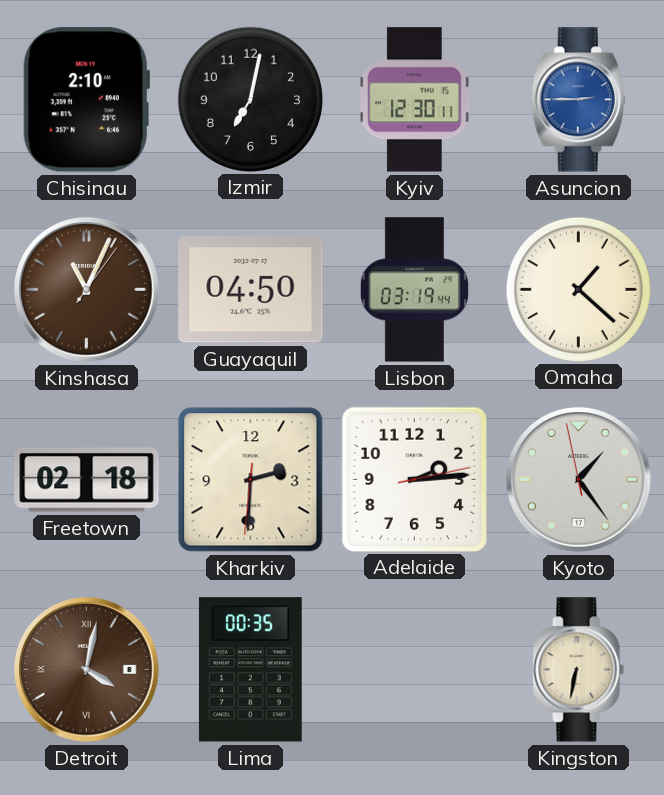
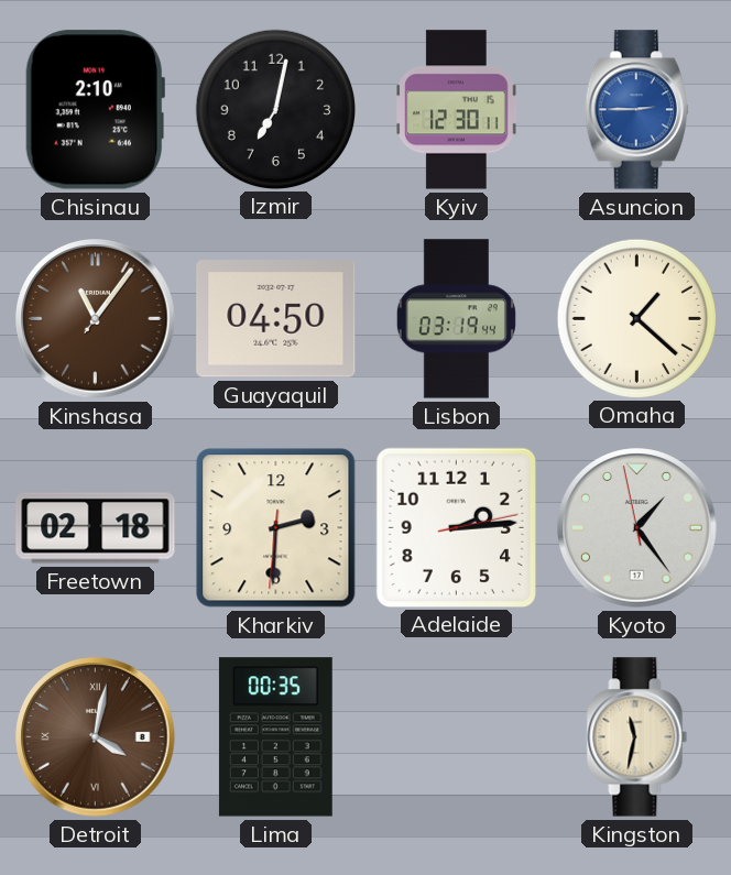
Kinshasa: 11:04 -> 11:06 (96, 319)
Kingston: 6:32 -> 11:32 (637, 737)
